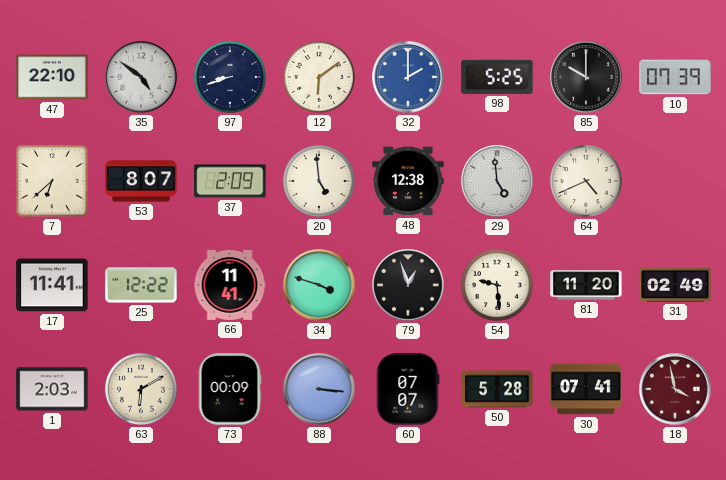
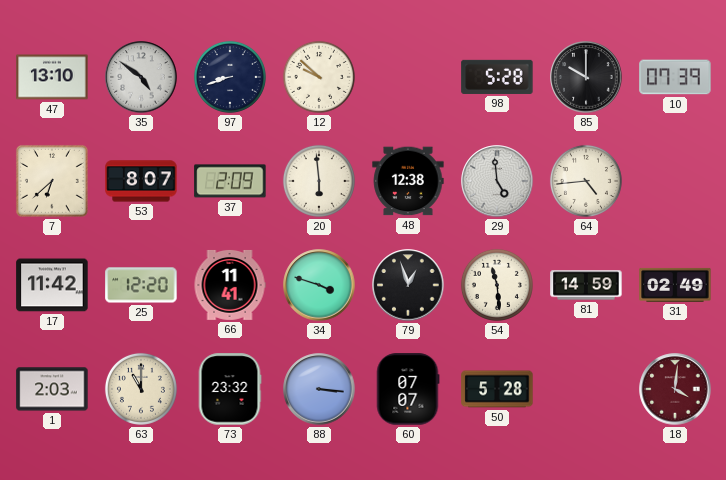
47: 22:10 -> 13:10 (52, 77)
12: 6:09 -> 9:52 (319, 77)
32: 2:00 -> none (408, 77)
98: 5:25 -> 5:28 (497, 77)
20: 4:59 -> 5:59 (319, 181)
64: 4:41 -> 4:44 (586, 181)
17: 11:41 -> 11:42 (52, 285)
25: 12:22 -> 12:20 (141, 285)
54: 9:29 -> 11:29 (497, 285)
81: 11:20 -> 14:59 (586, 285)
63: 6:10 -> 11:00 (141, 389)
73: 00:09 -> 23:32 (230, 389)
30: 07:41 -> none (586, 389)
18: 3:58 -> 4:01 (675, 389)
